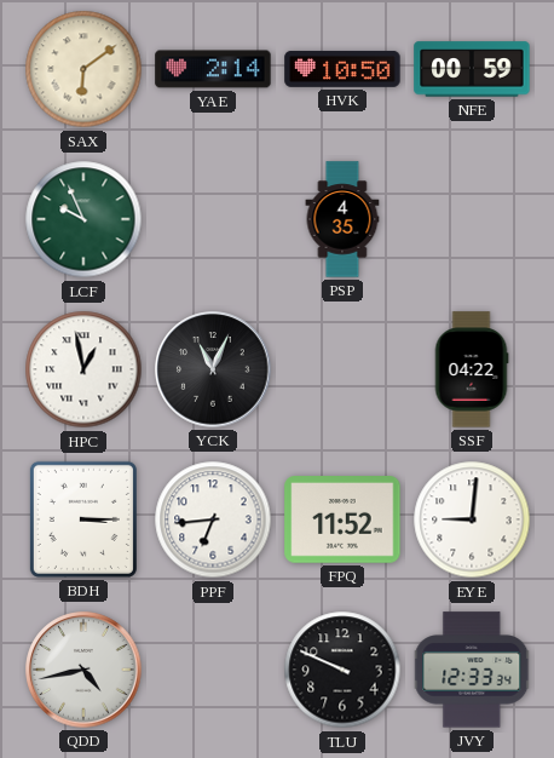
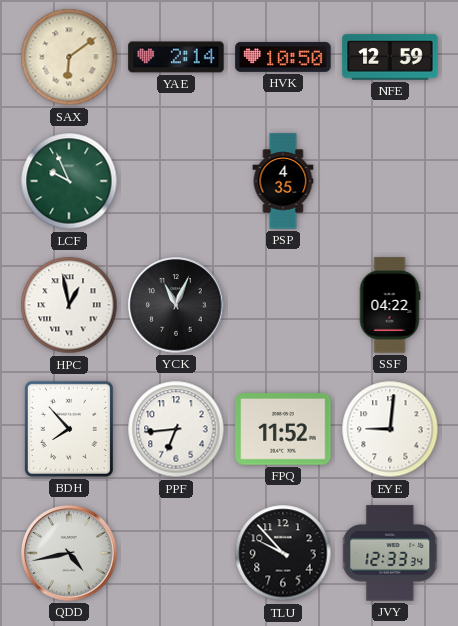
NFE: 00:59 -> 12:59 (390, 57)
BDH: 3:15 -> 7:53 (69, 429)
TLU: 9:49 -> 9:53 (283, 553)
